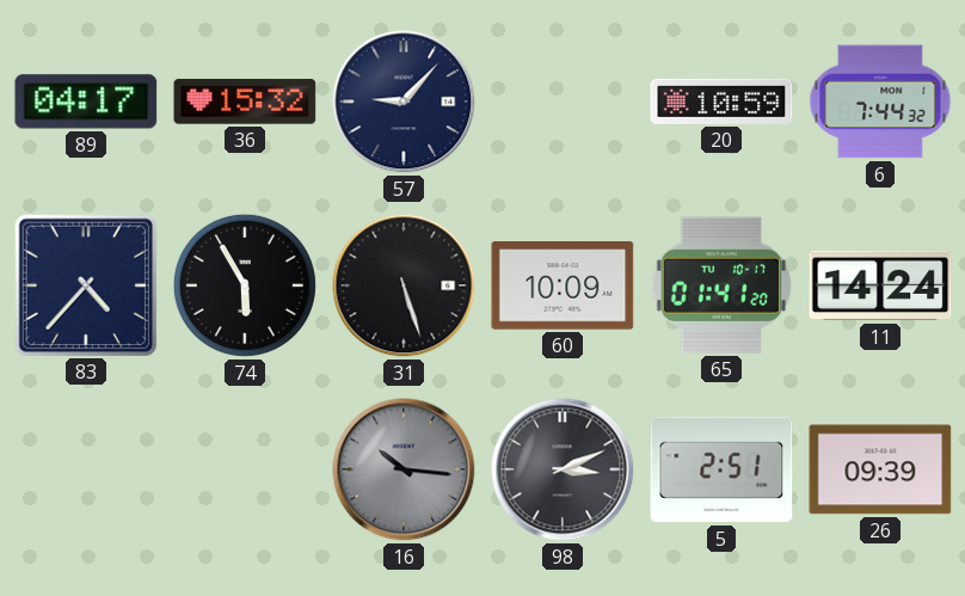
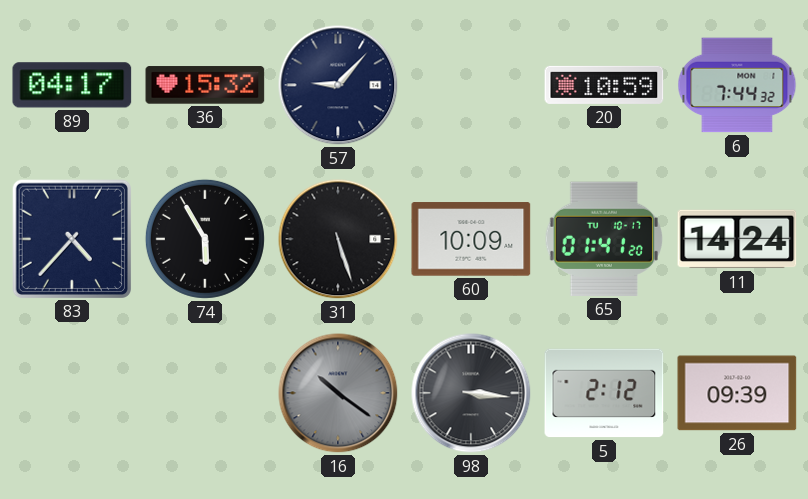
16: 10:16 -> 10:21 (338, 393)
98: 3:11 -> 3:16 (471, 393)
5: 2:51 -> 2:12 (604, 393)
